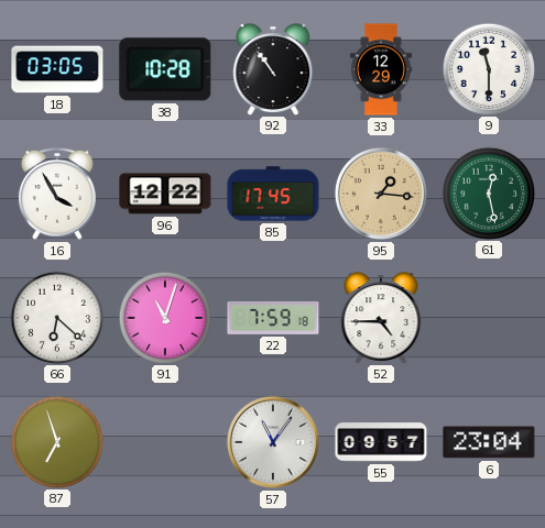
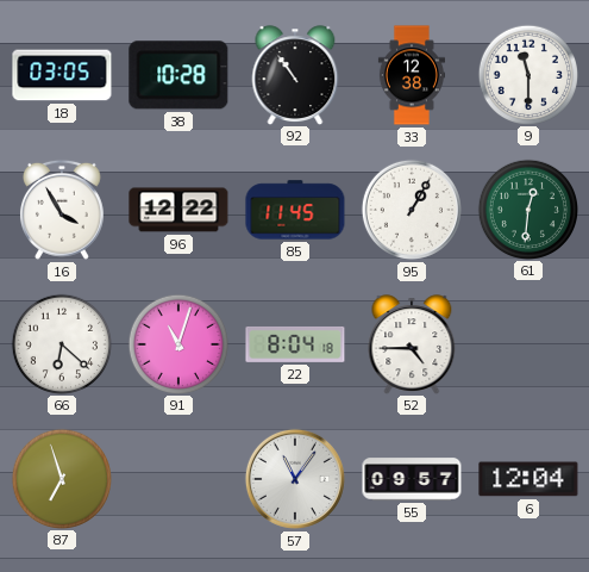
33: 12:29 -> 12:38 (412, 75)
85: 17:45 -> 11:45 (295, 210)
95: 1:16 -> 1:05 (412, 210)
95 dial: champagne -> white (412, 210)
61: 12:28 -> 12:31 (527, 209)
22: 7:59 -> 8:04 (295, 344)
6: 23:04 -> 12:04 (528, 479)
